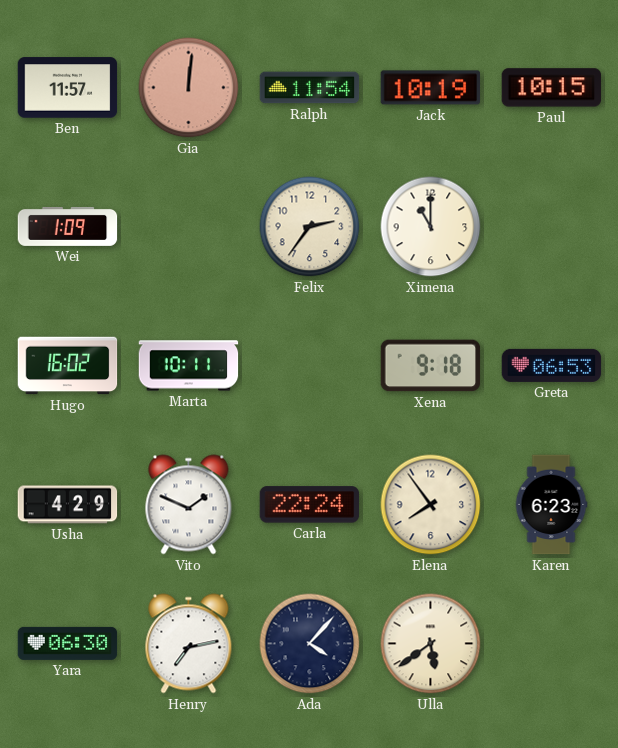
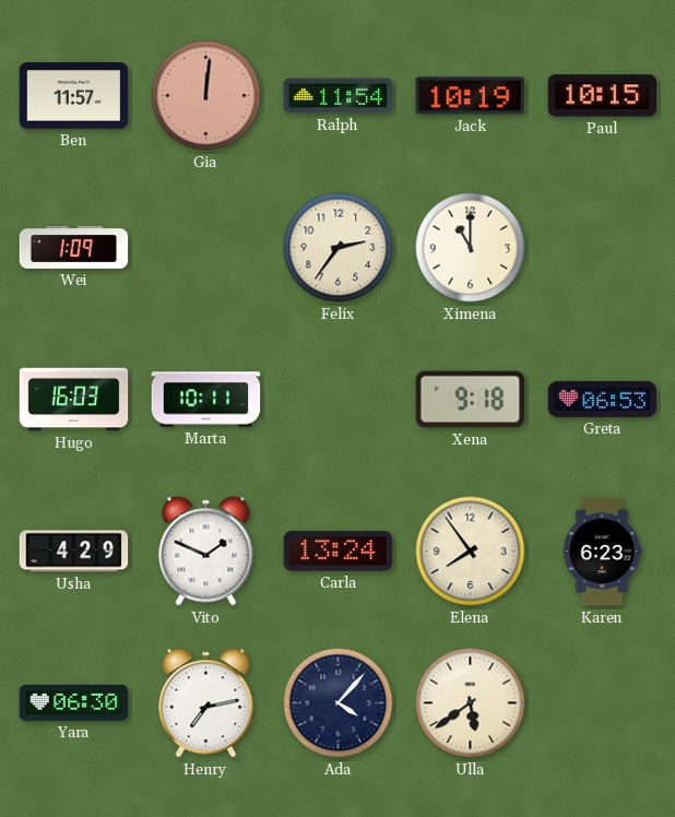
Hugo: 16:02 -> 16:03 (74, 400)
Carla: 22:24 -> 13:24 (339, 552)
